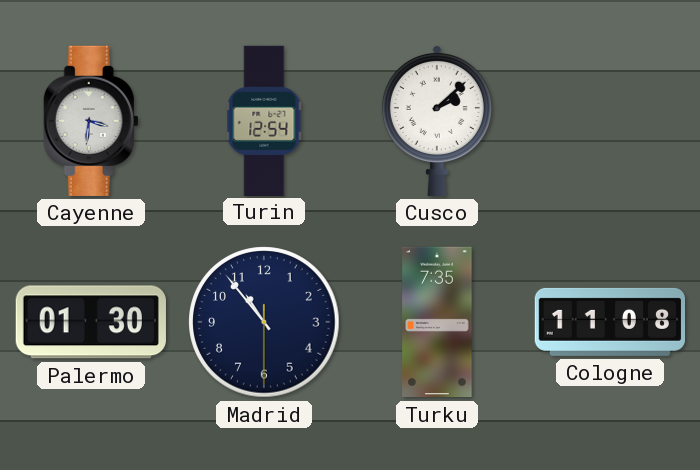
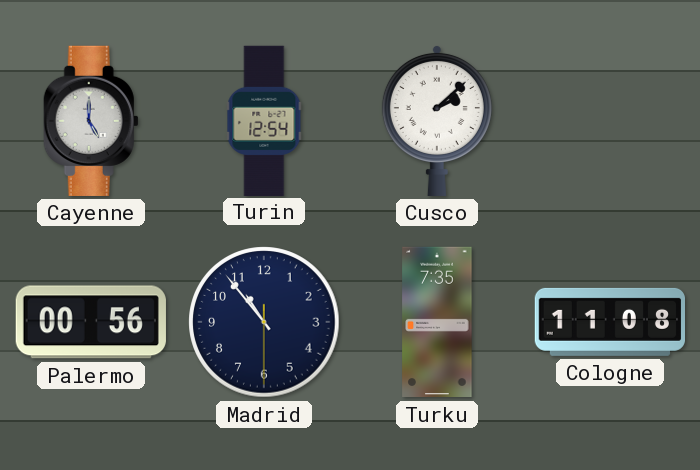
Cayenne: 3:31 -> 5:00 (91, 121)
Palermo: 01:30 -> 00:56 (91, 322)
